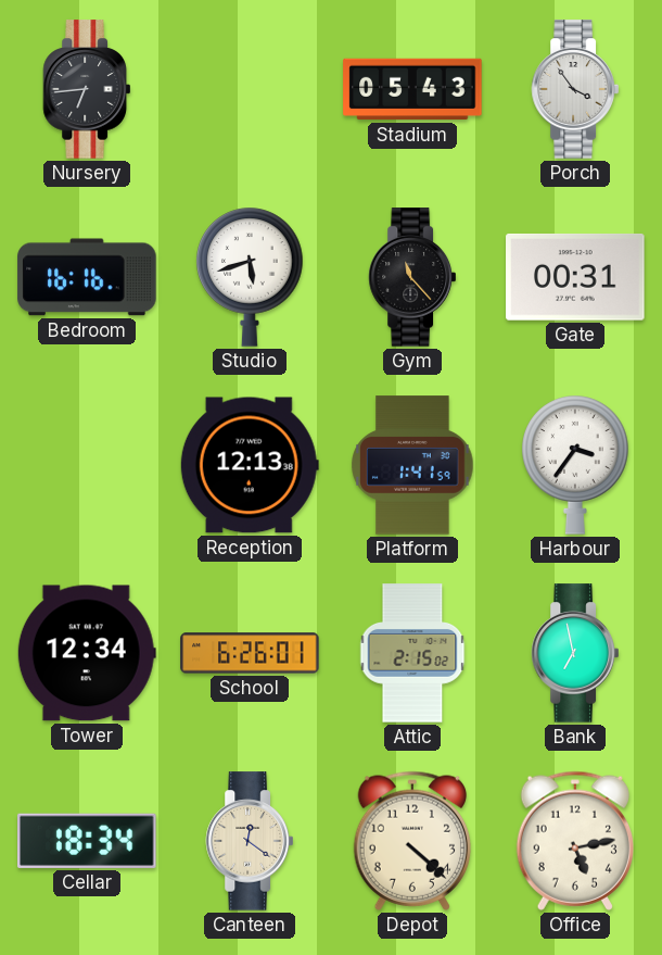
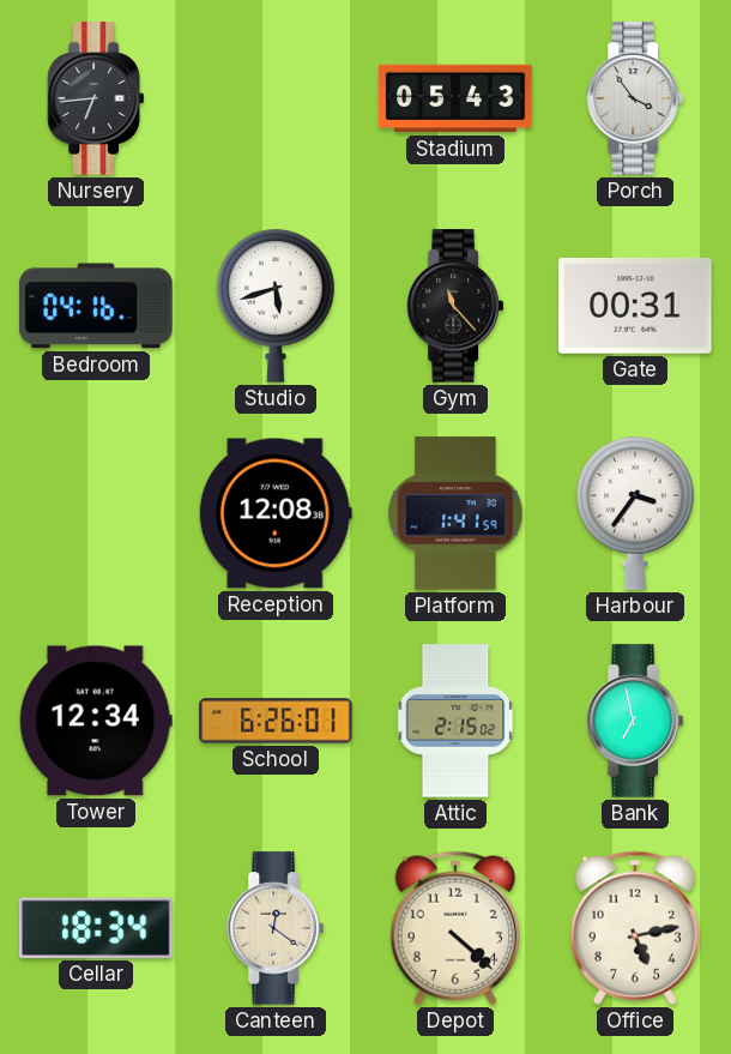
Bedroom: 16:16 -> 04:16 (96, 306)
Reception: 12:13 -> 12:08 (276, 513)
